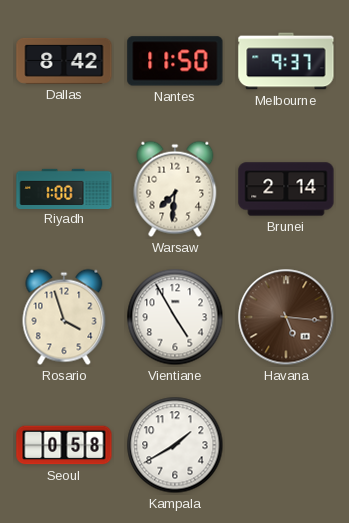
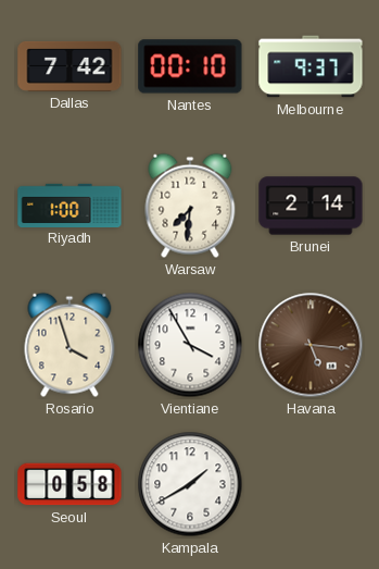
Dallas: 8:42 -> 7:42 (70, 66)
Nantes: 11:50 -> 00:10 (190, 66)
Vientiane: 4:55 -> 3:55 (190, 345)
